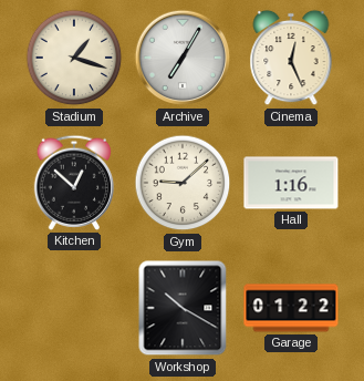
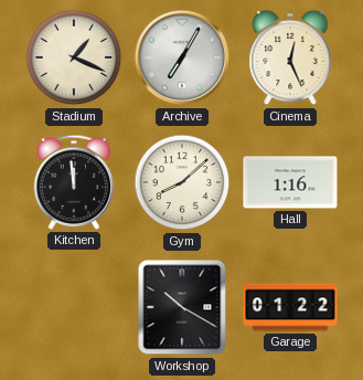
Stadium: 1:18 -> 1:19 (74, 57)
Kitchen: 12:52 -> 11:59 (74, 182)
Gym: 9:08 -> 8:08 (182, 182)
